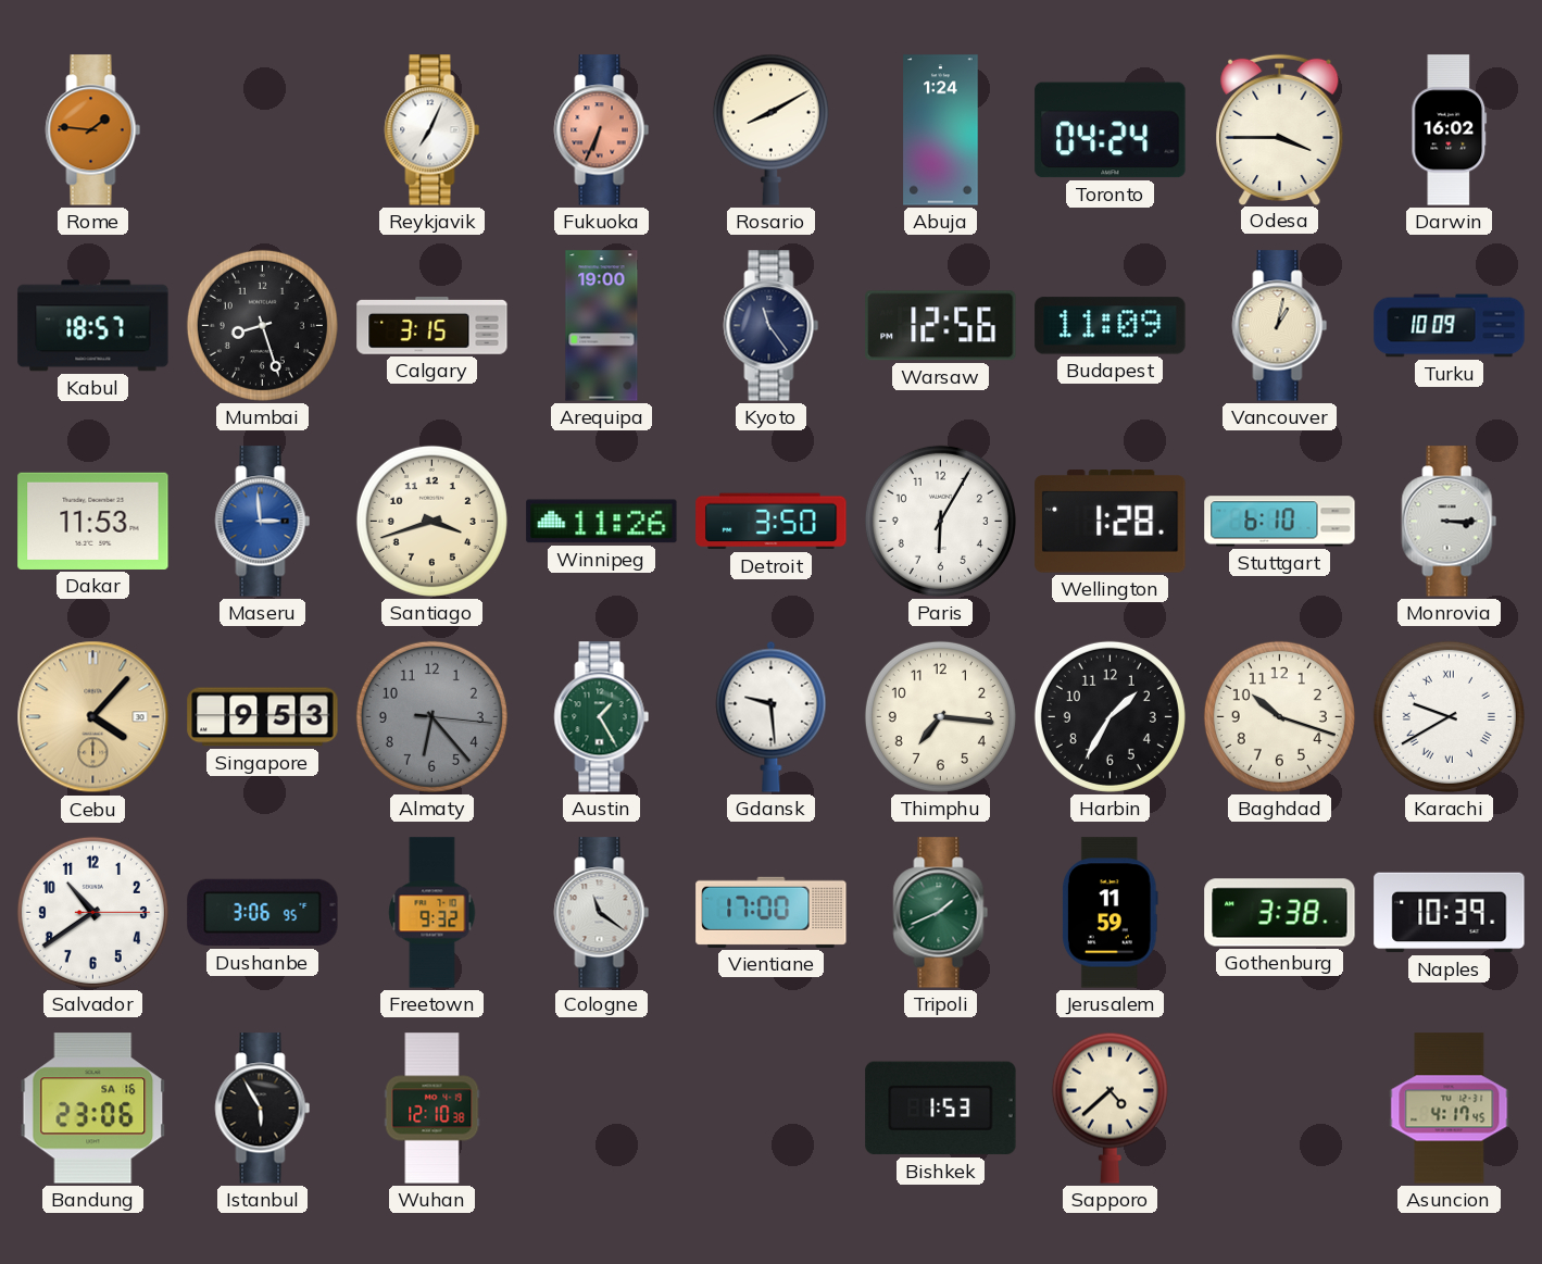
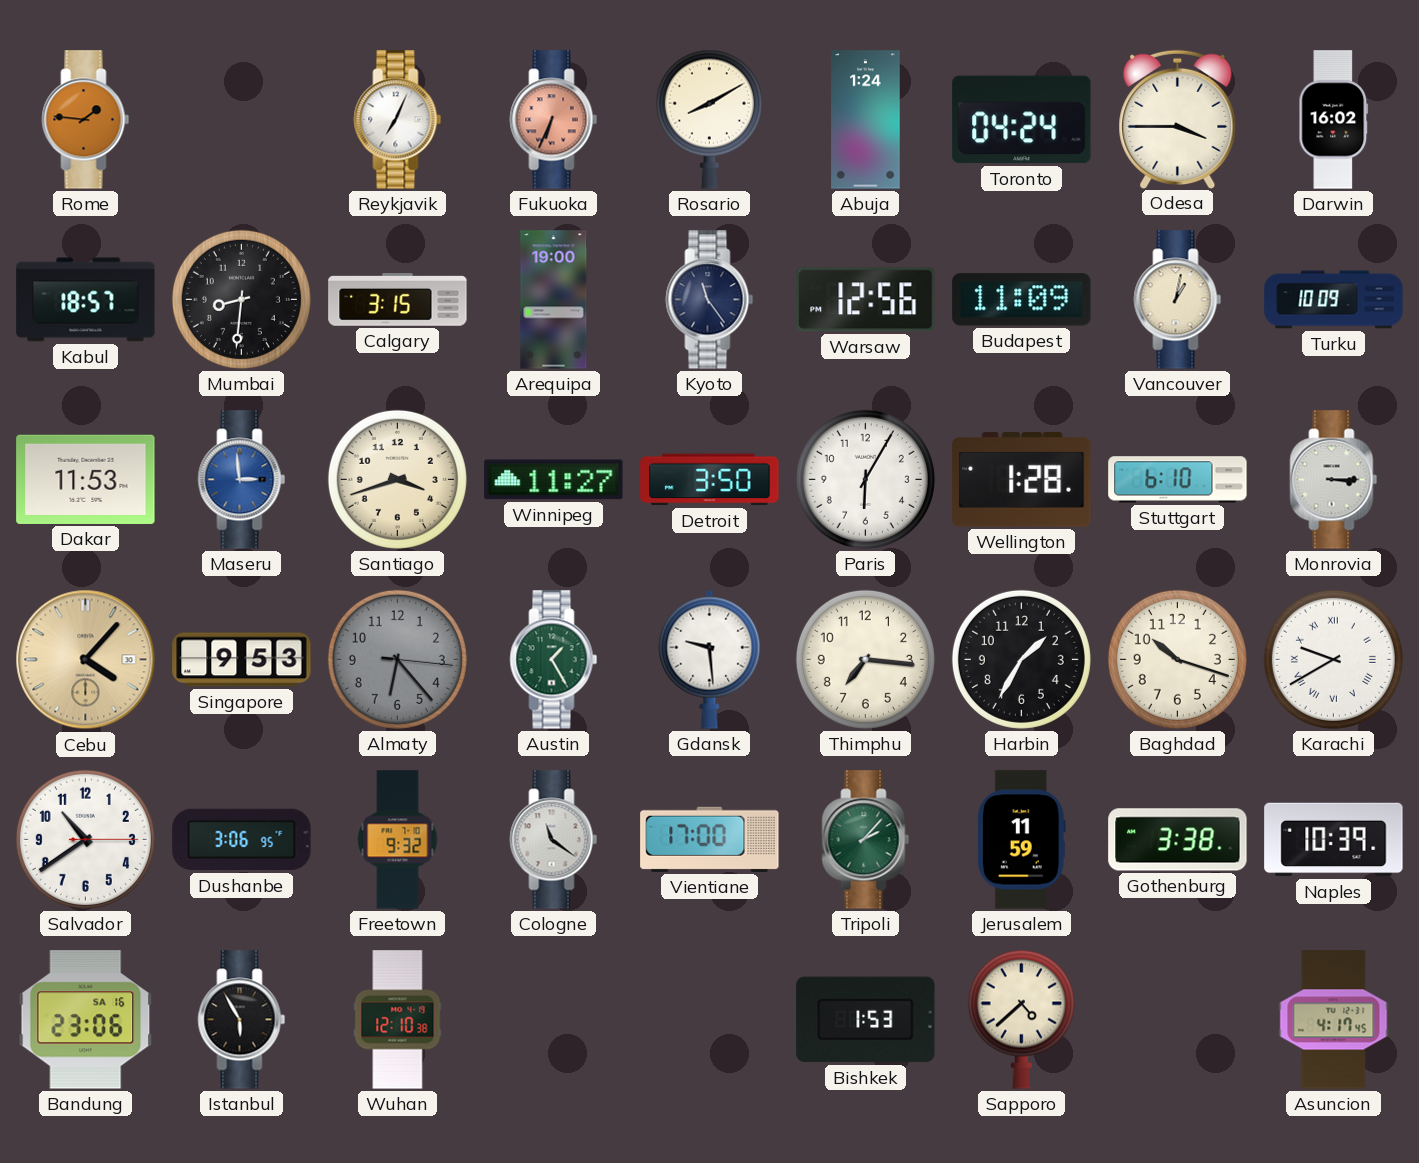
Mumbai: 8:27 -> 8:31 (241, 299)
Winnipeg: 11:26 -> 11:27 (554, 480)
Tripoli: 1:41 -> 2:07 (866, 840)
